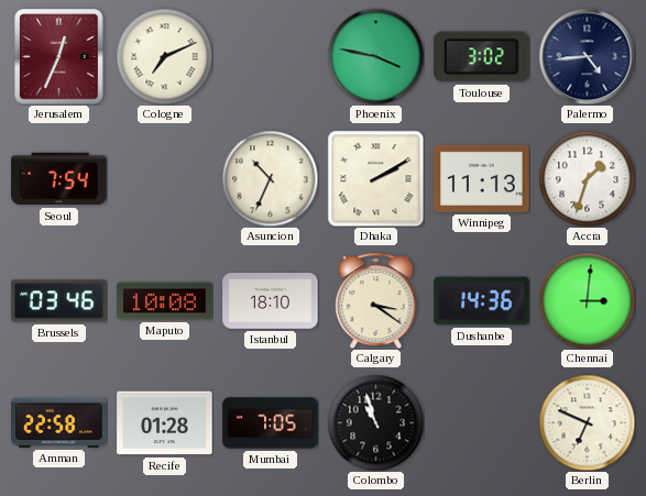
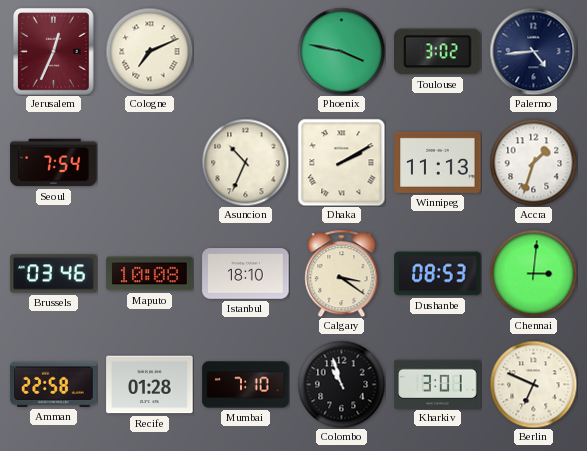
Dushanbe: 14:36 -> 08:53 (438, 274)
Mumbai: 7:05 -> 7:10 (246, 385)
Kharkiv: none -> 3:01 (438, 384)
